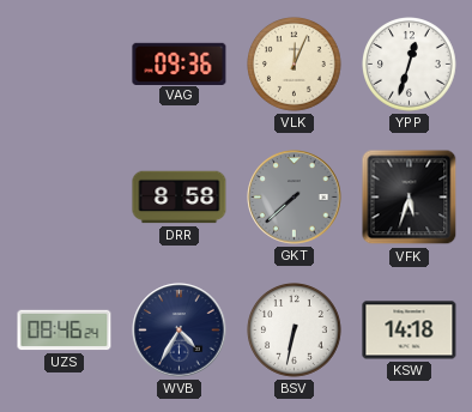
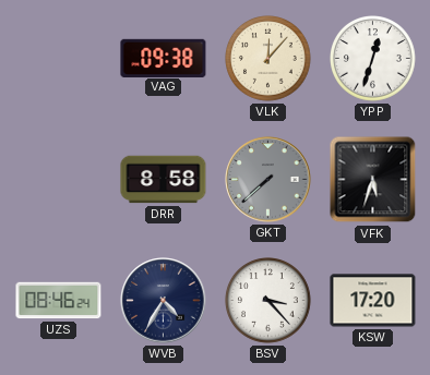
VAG: 09:36 -> 09:38 (164, 58)
VLK: 12:04 -> 12:07 (268, 59)
BSV: 6:32 -> 3:23 (268, 301)
KSW: 14:18 -> 17:20 (373, 301)
